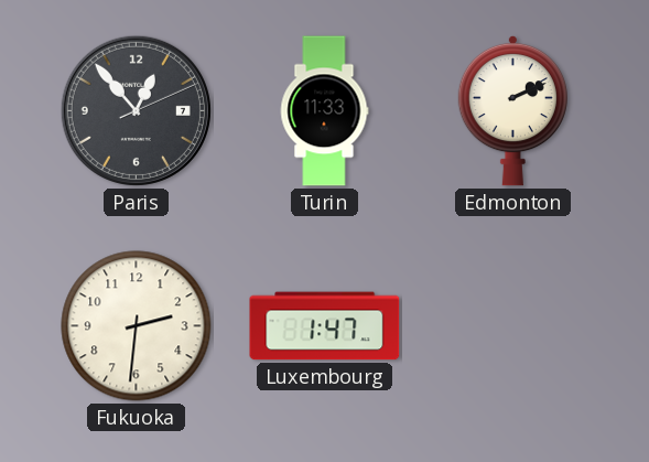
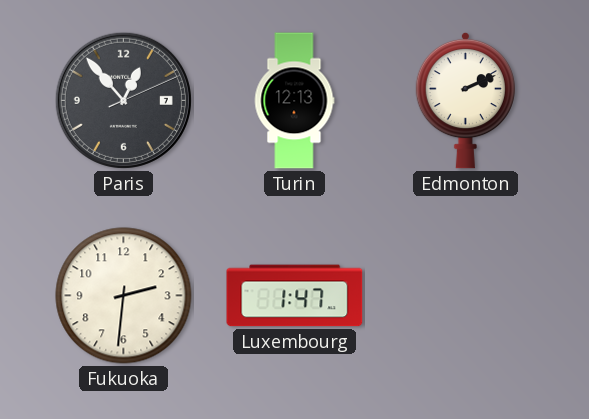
Turin: 11:33 -> 12:13 (294, 101)
